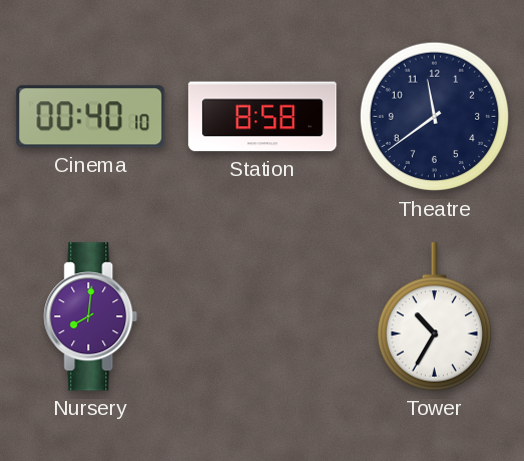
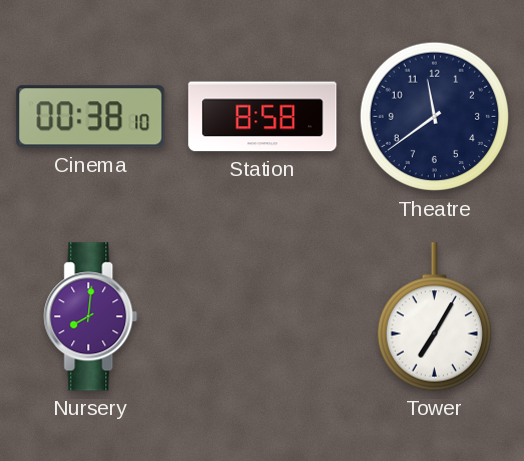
Cinema: 00:40 -> 00:38 (91, 117)
Tower: 10:35 -> 7:05 (434, 317)
